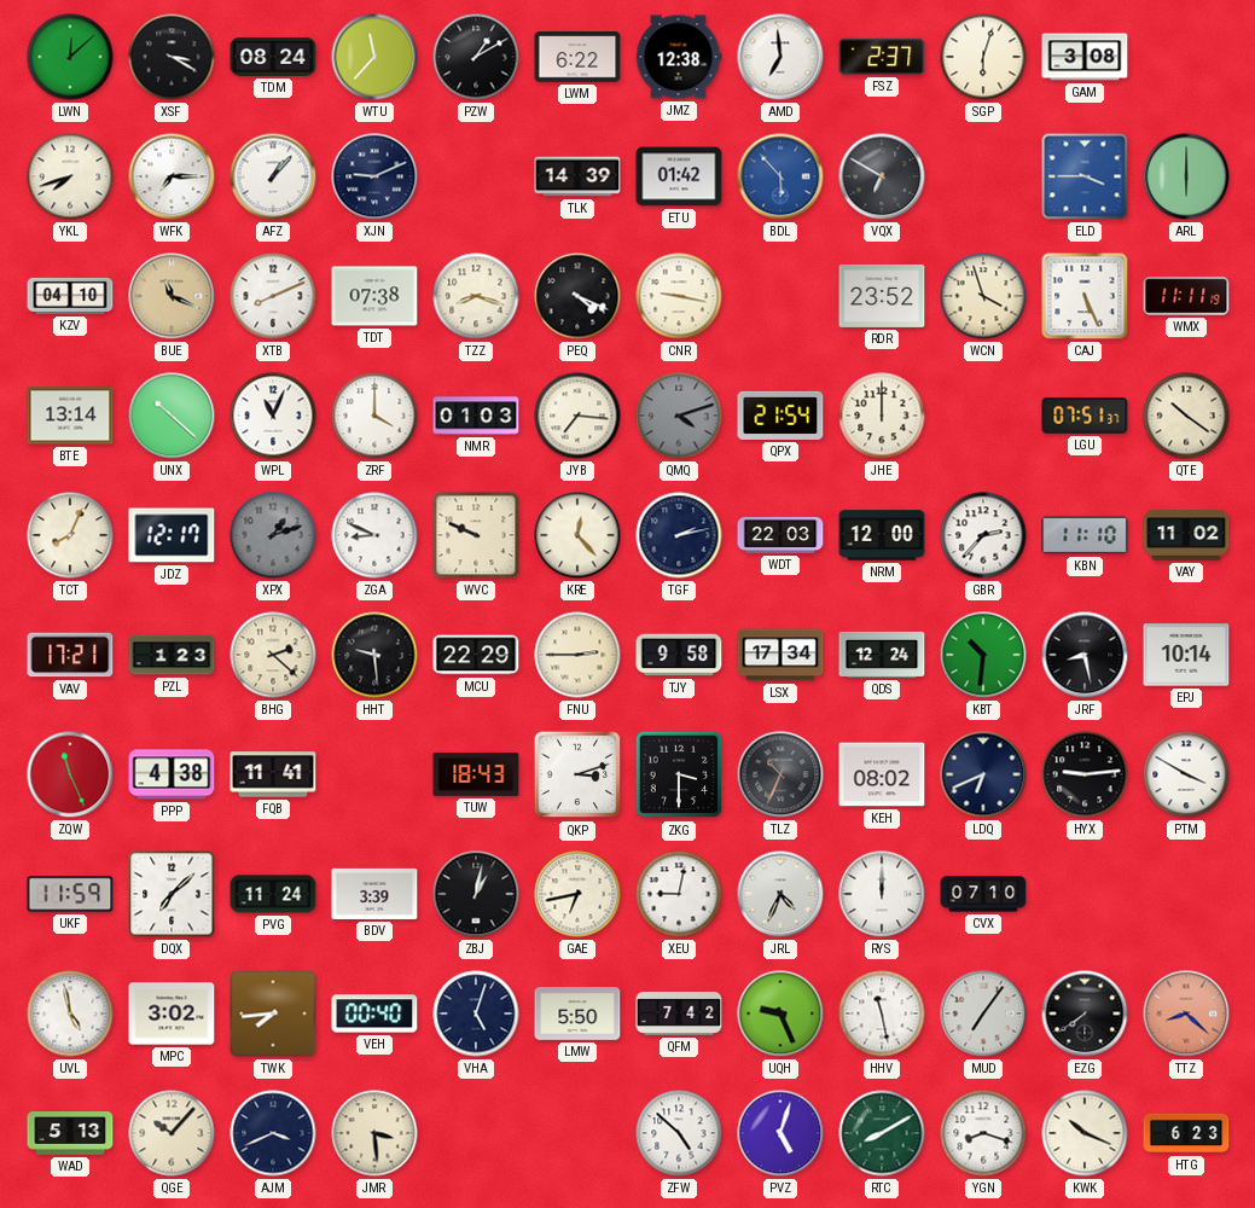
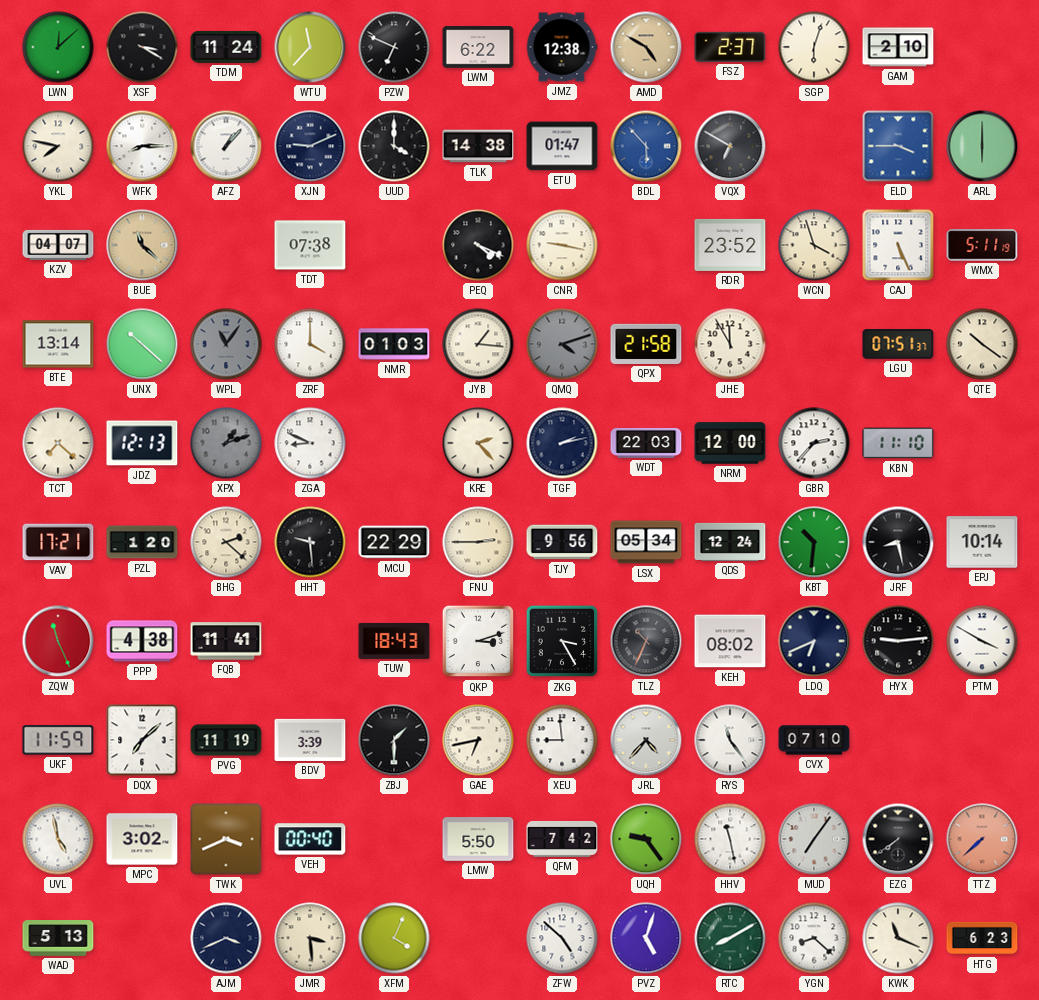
TDM: 08:24 -> 11:24 (226, 47)
PZW: 1:10 -> 6:49 (394, 47)
AMD: 6:59 -> 4:50 (646, 47)
AMD dial: white -> champagne (646, 47)
GAM: 3:08 -> 2:10 (898, 47)
YKL: 7:42 -> 7:47 (58, 146)
WFK: 7:15 -> 8:15 (142, 146)
UUD: none -> 4:00 (394, 146)
TLK: 14:39 -> 14:38 (478, 146)
ETU: 01:42 -> 01:47 (562, 146)
KZV: 04:10 -> 04:07 (58, 245)
BUE: 11:19 -> 11:22 (142, 245)
XTB: 8:11 -> none (273, 296)
TZZ: 8:18 -> none (476, 296)
WMX: 11:11 -> 5:11 (982, 245)
WPL: 11:04 -> 11:06 (226, 344)
WPL dial: white -> grey (226, 344)
JYB: 7:16 -> 1:16 (478, 344)
QPX: 21:54 -> 21:58 (646, 344)
JHE: 12:00 -> 11:55 (730, 344)
TCT: 8:04 -> 7:22 (58, 443)
JDZ: 12:17 -> 12:13 (142, 443)
WVC: 9:49 -> none (476, 535)
KRE: 12:23 -> 2:23 (478, 443)
VAY: 11:02 -> none (1186, 535)
PZL: 1:23 -> 1:20 (142, 542)
TJY: 9:58 -> 9:56 (562, 542)
LSX: 17:34 -> 05:34 (646, 542)
ZKG: 3:30 -> 3:25 (562, 641)
PVG: 11:24 -> 11:19 (226, 740)
ZBJ: 1:02 -> 1:30 (394, 740)
XEU: 9:02 -> 8:59 (562, 740)
JRL: 4:34 -> 4:37 (646, 740)
RYS: 12:00 -> 11:24 (730, 740)
TWK: 7:44 -> 3:41 (226, 839)
VHA: 5:03 -> none (476, 1014)
UQH: 9:26 -> 9:24 (646, 839)
TTZ: 8:22 -> 7:38 (982, 839)
QGE: 10:07 -> none (172, 1133)
XFM: none -> 4:04 (394, 938)
YGN: 8:18 -> 8:22 (814, 938)
KWK: 10:19 -> 11:19 (898, 938)
